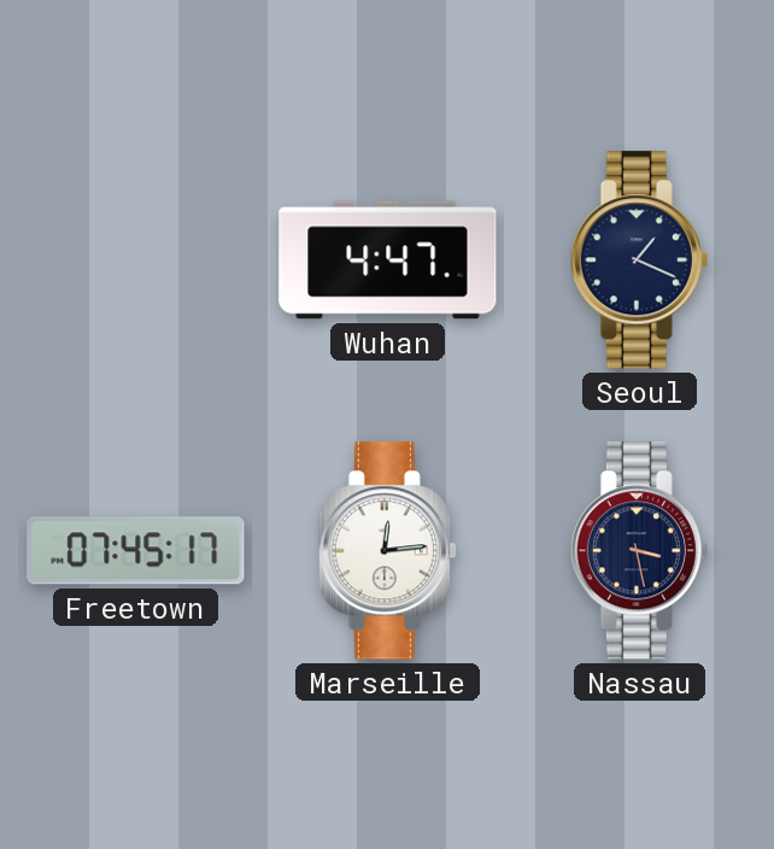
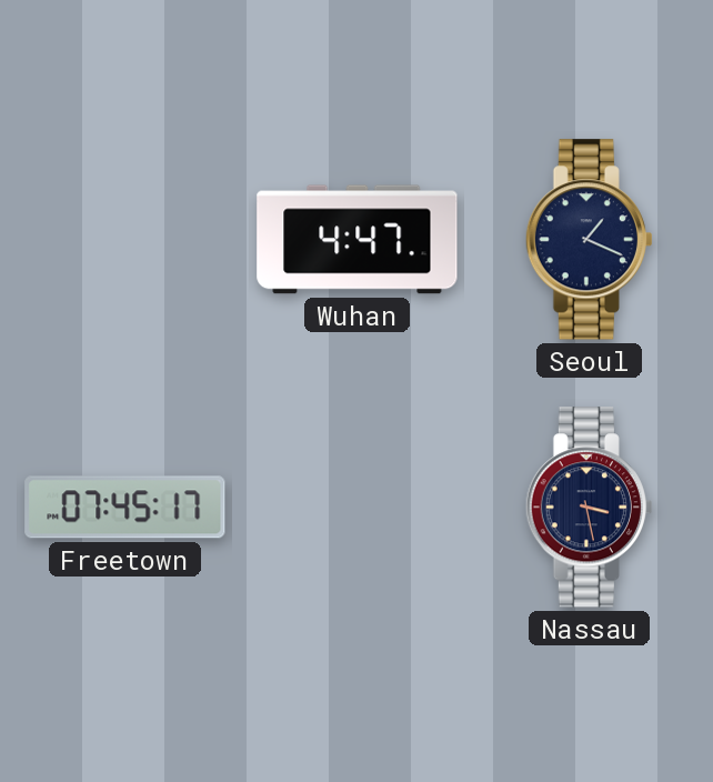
Marseille: 12:14 -> none (387, 551)
